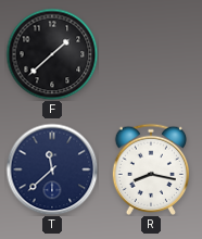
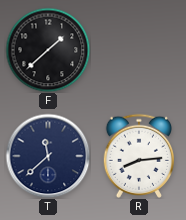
R: 8:17 -> 8:14 (138, 156)
